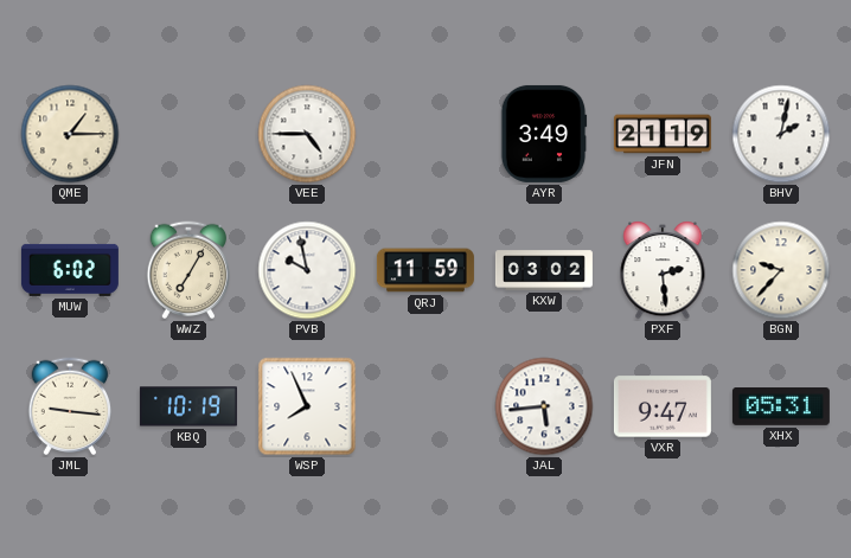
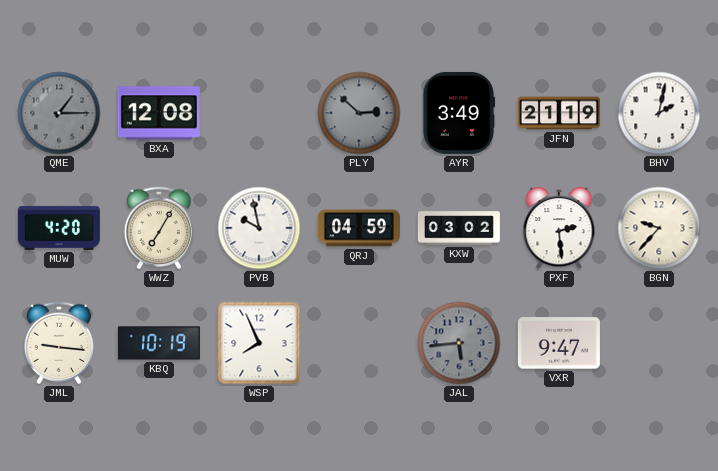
QME dial: cream -> grey (59, 113)
BXA: none -> 12:08 (159, 113)
VEE: 4:45 -> none (307, 134)
PLY: none -> 2:52 (359, 113)
MUW: 6:02 -> 4:20 (59, 228)
QRJ: 11:59 -> 04:59 (359, 228)
JAL dial: white -> grey (459, 343)
XHX: 05:31 -> none (781, 408)
